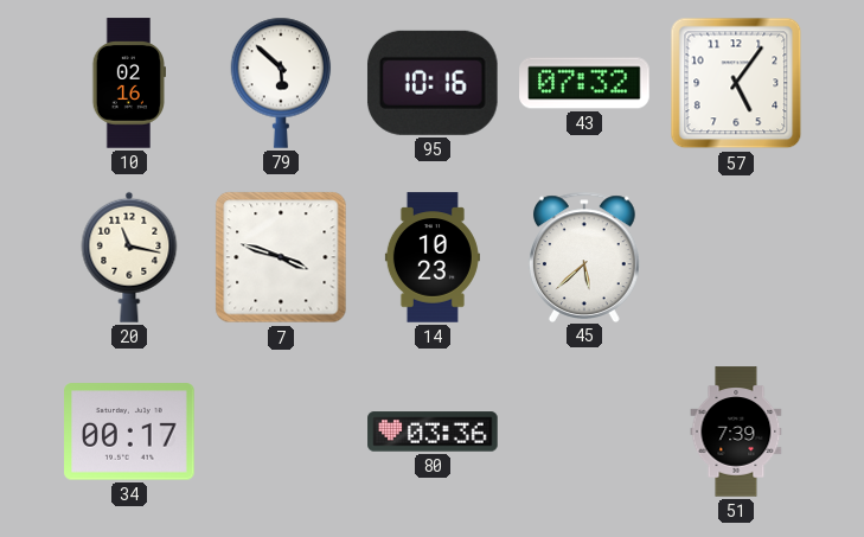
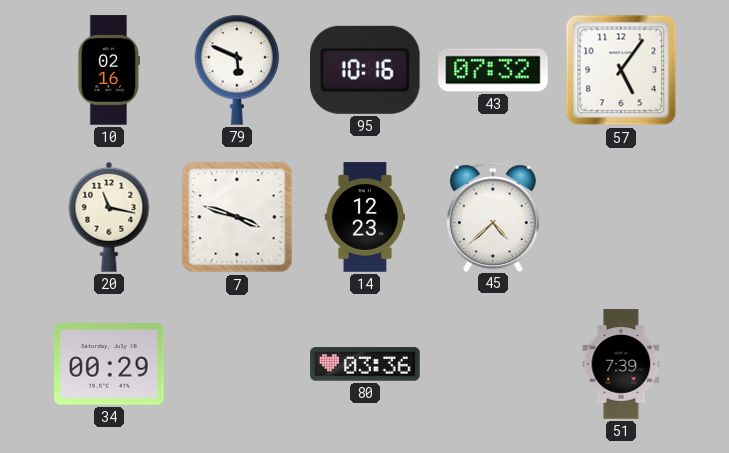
79: 5:52 -> 5:49 (237, 70)
14: 10:23 -> 12:23 (365, 217)
45: 5:38 -> 4:38 (493, 216)
34: 00:17 -> 00:29 (109, 364)
